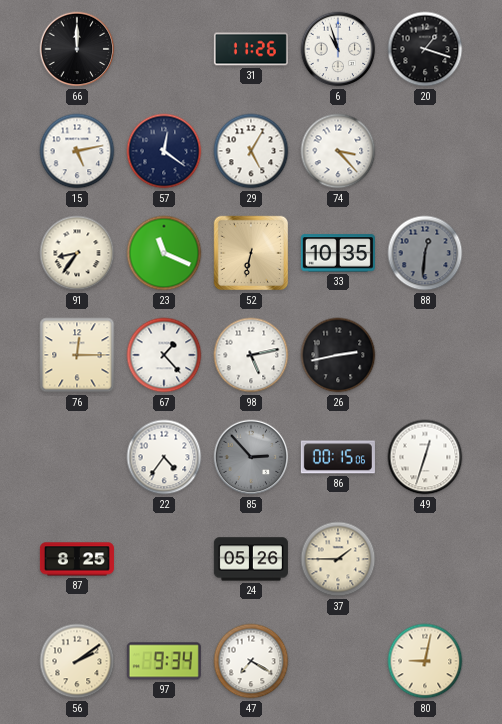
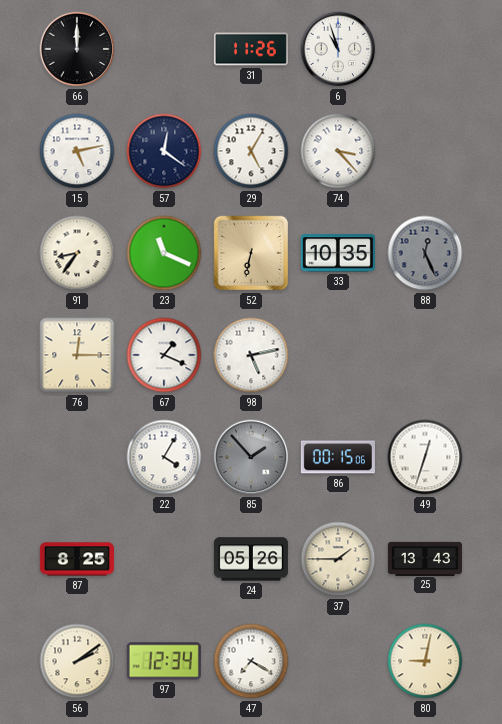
20: 1:18 -> none (425, 49)
88: 12:31 -> 12:26 (425, 253)
67: 1:23 -> 1:19 (164, 355)
26: 2:43 -> none (338, 355)
22: 4:36 -> 4:05 (164, 457)
85: 2:53 -> 1:53 (251, 457)
25: none -> 13:43 (425, 558)
97: 9:34 -> 12:34 (164, 661)
